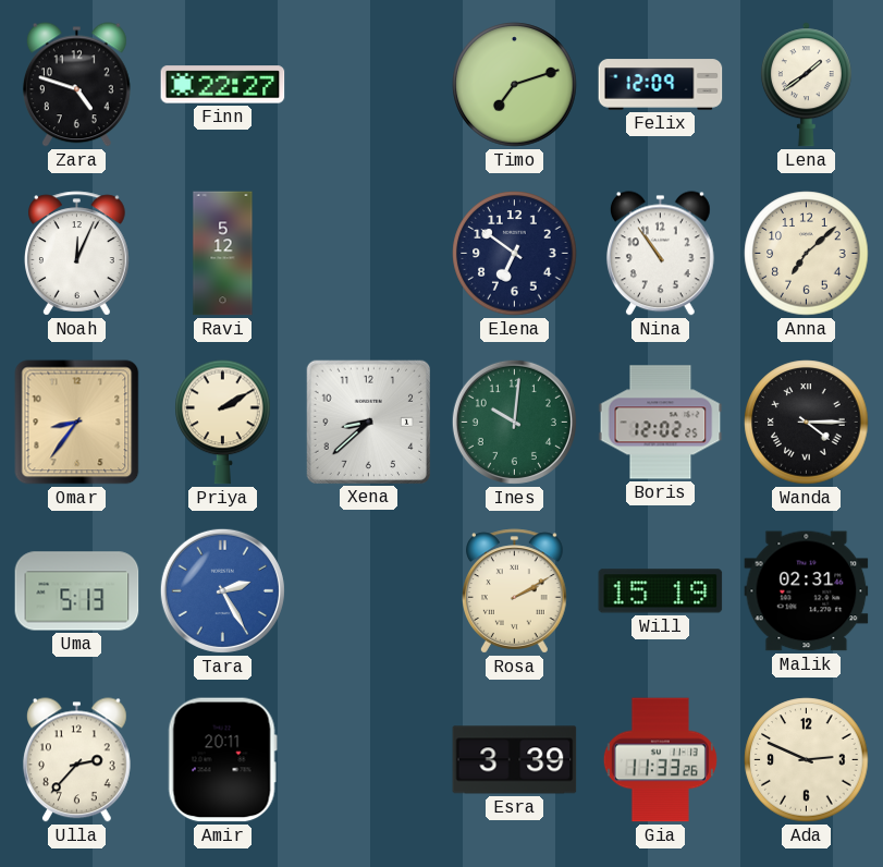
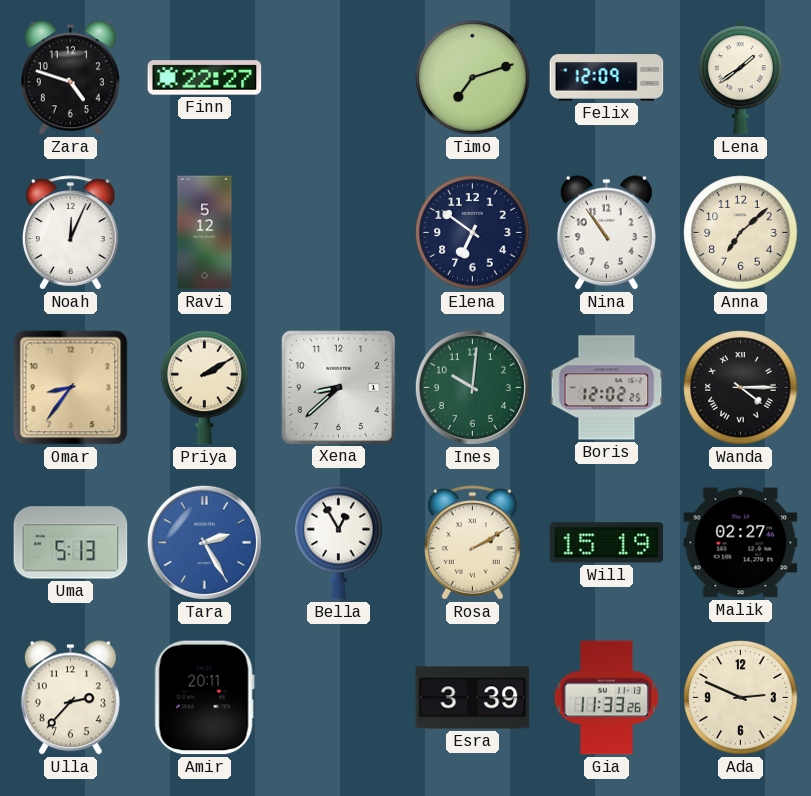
Bella: none -> 12:55 (339, 543)
Malik: 02:31 -> 02:27 (741, 543)
